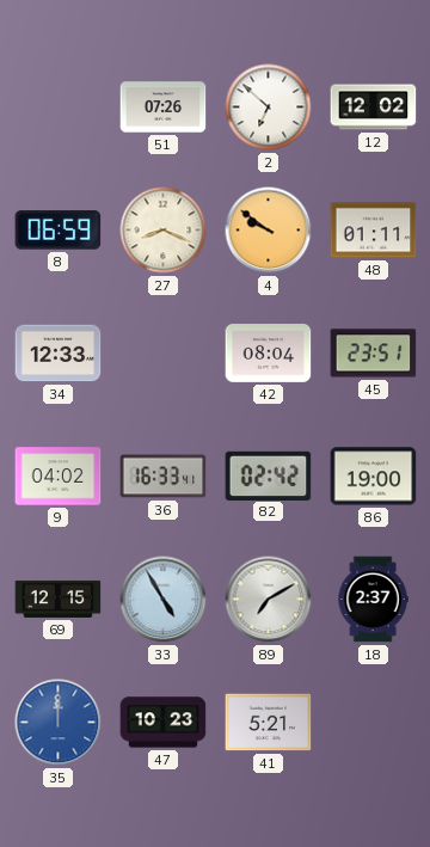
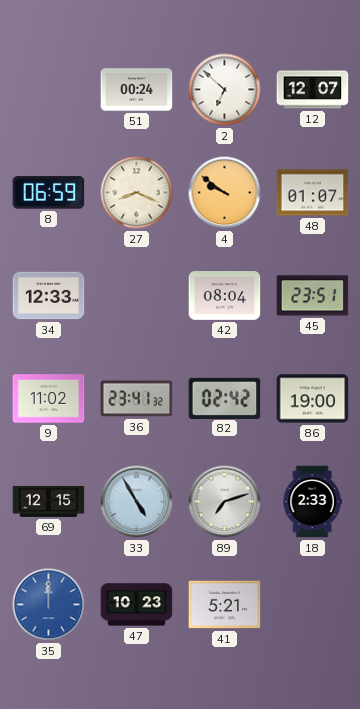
51: 07:26 -> 00:24 (137, 90)
12: 12:02 -> 12:07 (313, 90)
48: 01:11 -> 01:07 (313, 193)
9: 04:02 -> 11:02 (49, 399)
36: 16:33 -> 23:41 (137, 399)
89: 7:10 -> 7:12 (225, 502)
18: 2:37 -> 2:33 (312, 502)
